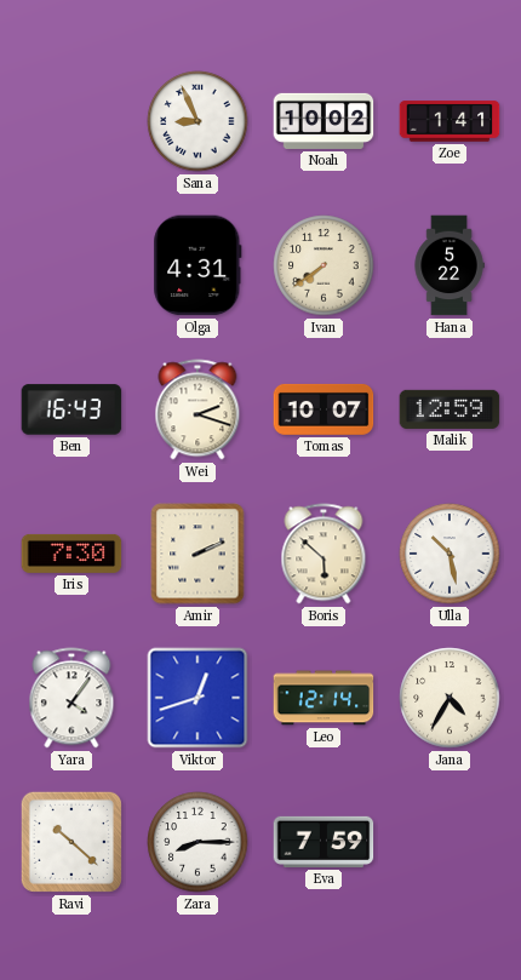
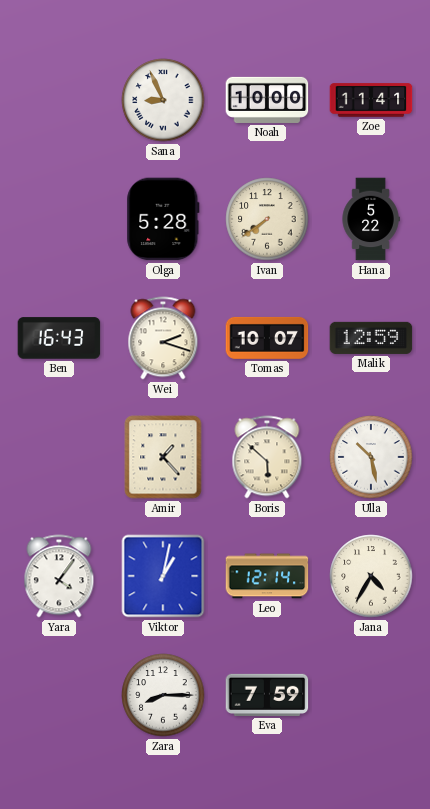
Noah: 10:02 -> 10:00 (267, 100)
Zoe: 1:41 -> 11:41 (371, 100)
Olga: 4:31 -> 5:28 (163, 219)
Iris: 7:30 -> none (71, 554)
Amir: 2:11 -> 1:23 (163, 457)
Viktor: 12:42 -> 1:02 (163, 576)
Ravi: 10:22 -> none (71, 842)
